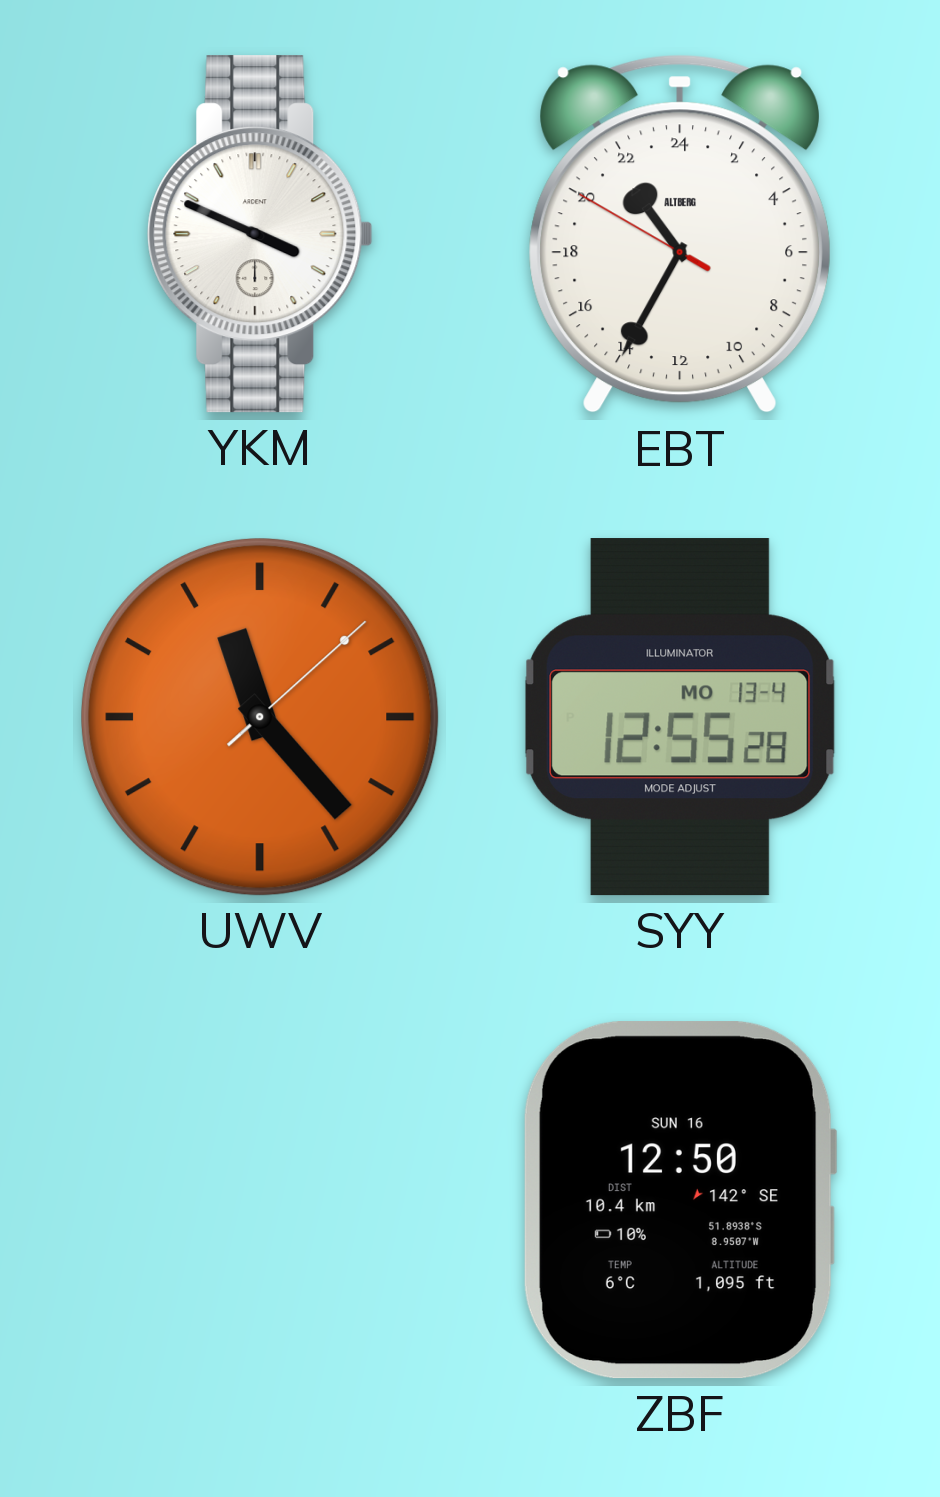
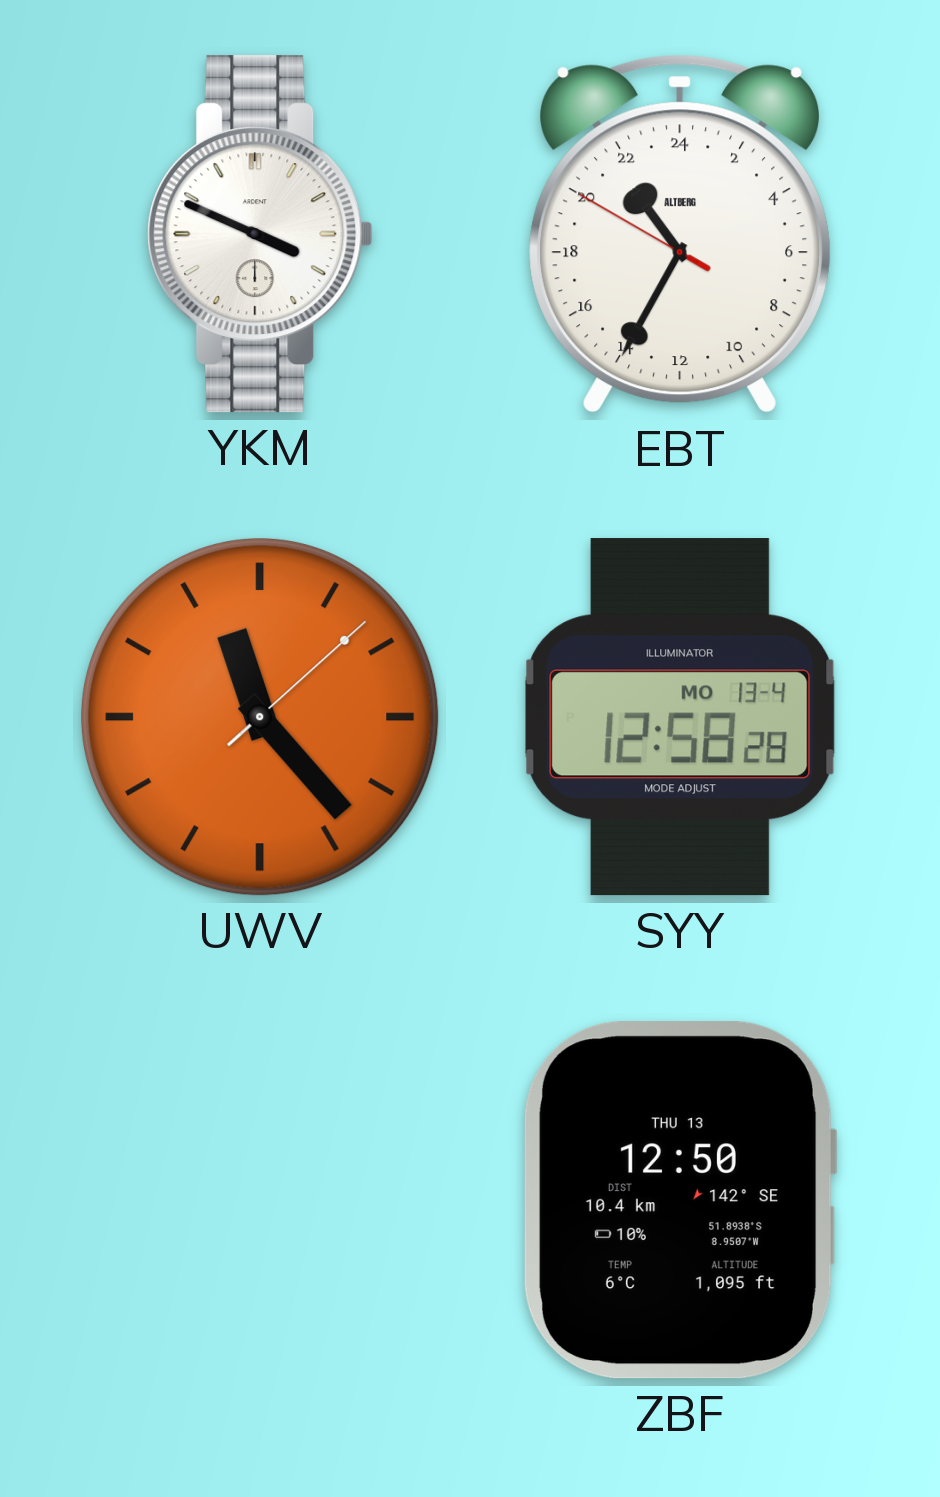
SYY: 12:55 -> 12:58 (681, 717)
ZBF date: SUN 16 -> THU 13 (680, 1200)
